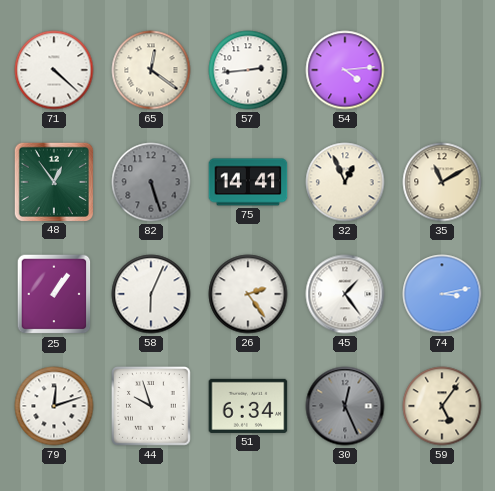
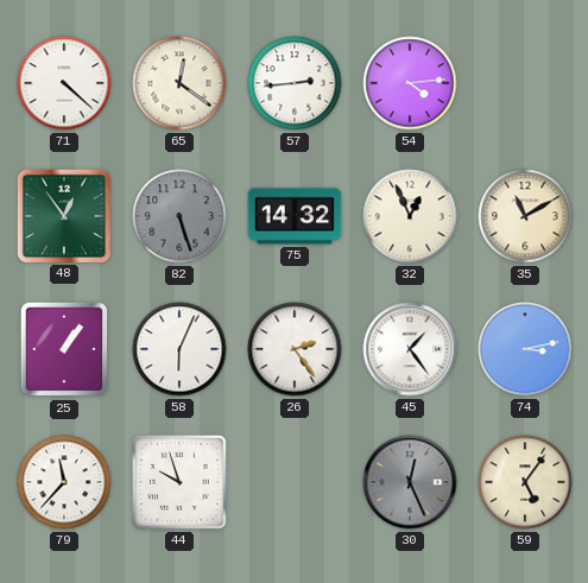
75: 14:41 -> 14:32 (295, 216)
79: 12:12 -> 11:37 (64, 482)
51: 6:34 -> none (248, 406)
